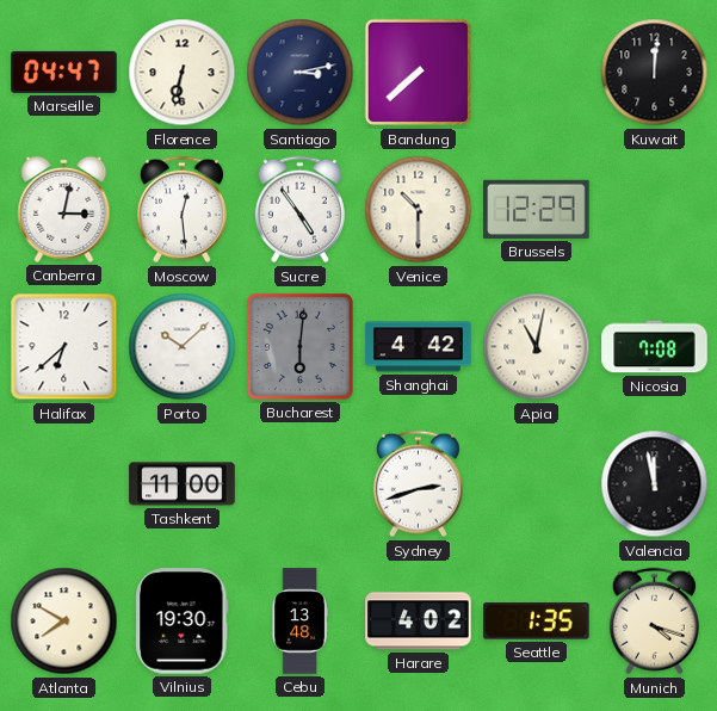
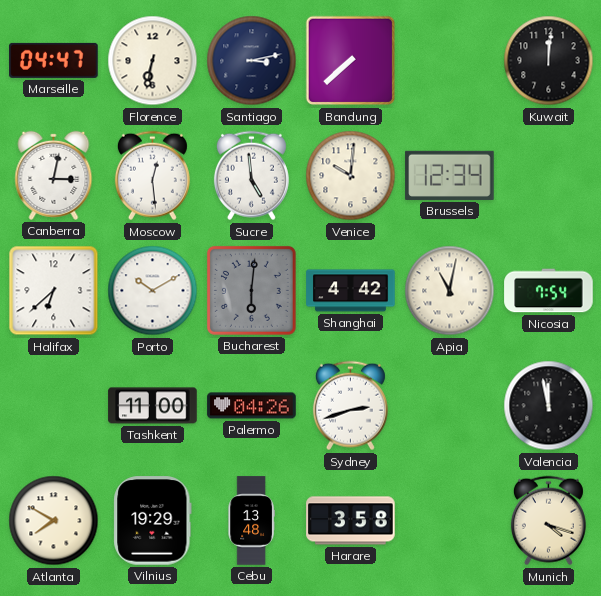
Sucre: 4:54 -> 4:59 (251, 176)
Venice: 10:30 -> 10:01 (351, 176)
Brussels: 12:29 -> 12:34 (450, 175)
Porto: 10:08 -> 10:10 (153, 291)
Nicosia: 7:08 -> 7:54 (549, 291)
Palermo: none -> 04:26 (252, 406)
Vilnius: 19:30 -> 19:29 (153, 521)
Harare: 4:02 -> 3:58 (351, 521)
Seattle: 1:35 -> none (537, 622)
